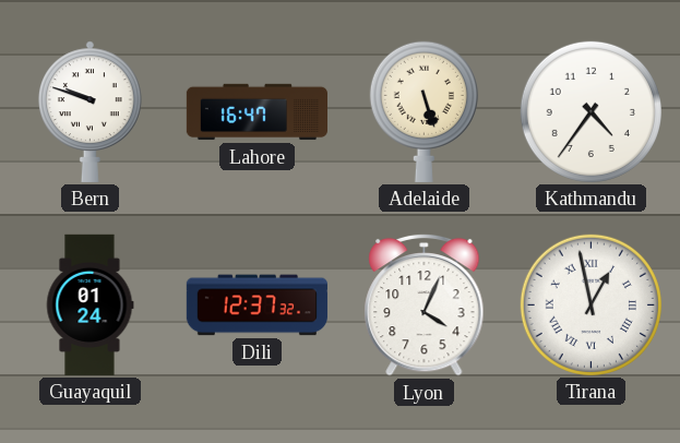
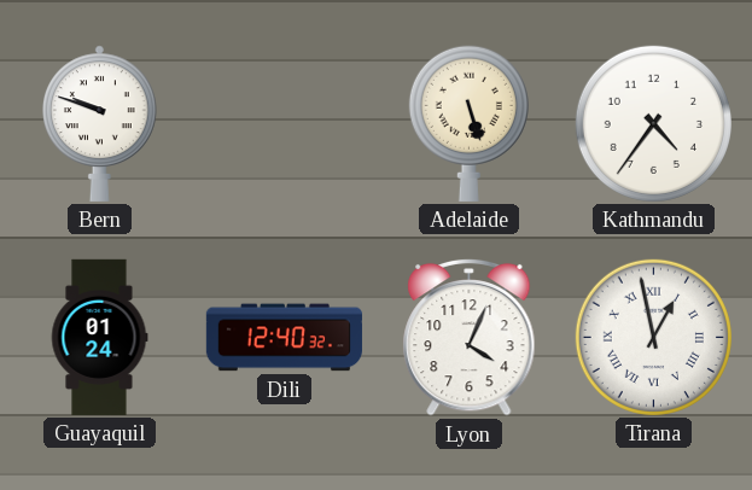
Lahore: 16:47 -> none (257, 112)
Dili: 12:37 -> 12:40 (284, 338)
